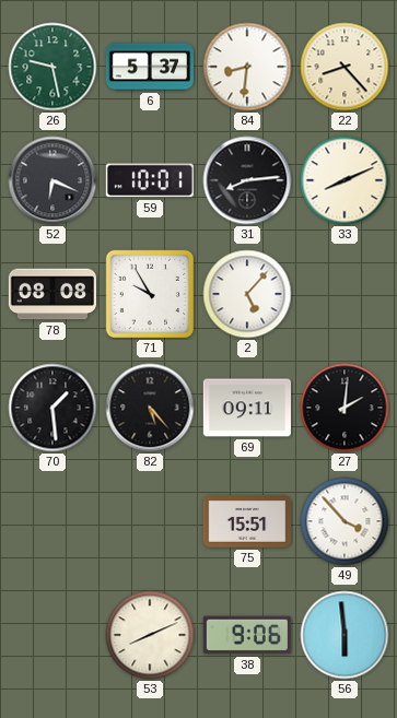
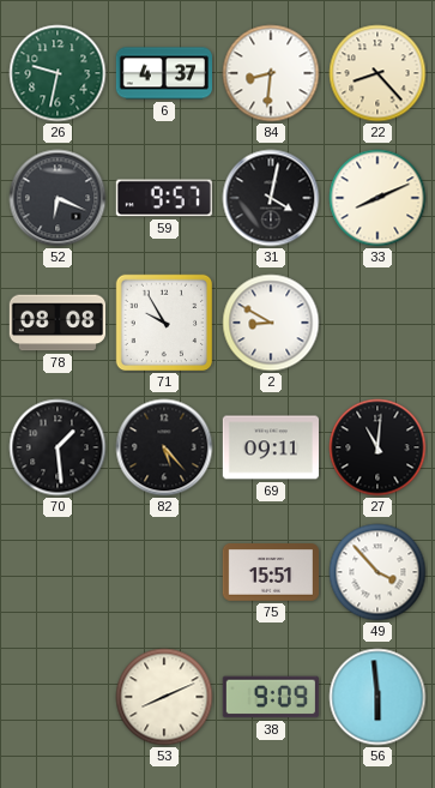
26: 9:28 -> 9:32 (58, 73)
6: 5:37 -> 4:37 (163, 73)
59: 10:01 -> 9:57 (164, 198)
31: 8:14 -> 4:02 (271, 198)
2: 5:07 -> 8:50 (271, 323)
27: 2:01 -> 11:01 (377, 447)
38: 9:06 -> 9:09 (271, 697)
